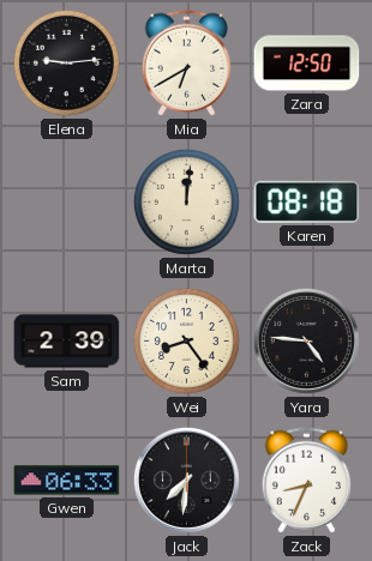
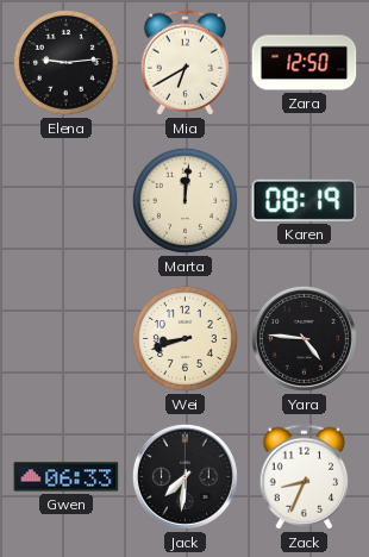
Karen: 08:18 -> 08:19 (305, 200)
Sam: 2:39 -> none (67, 342)
Wei: 8:24 -> 8:42 (185, 338)
